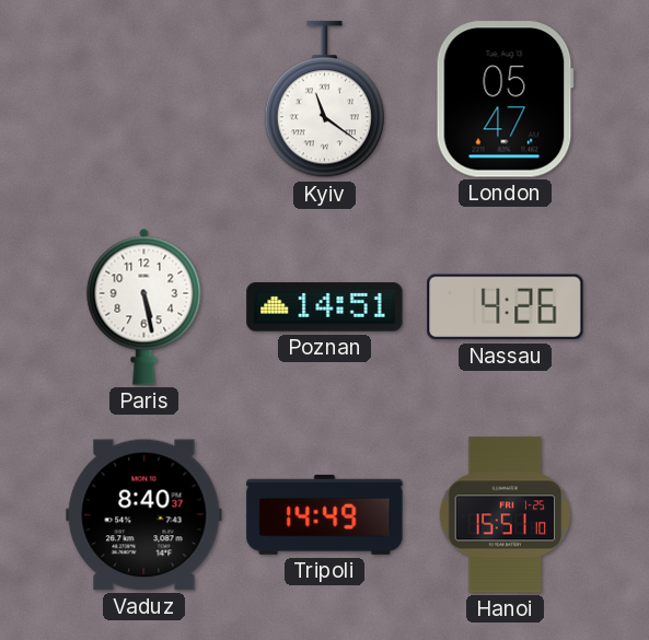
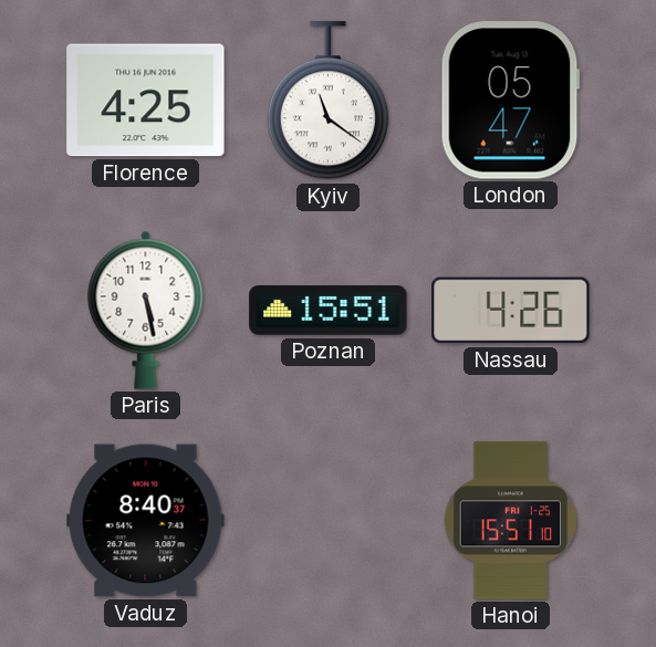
Florence: none -> 4:25 (146, 101)
Poznan: 14:51 -> 15:51 (329, 311)
Tripoli: 14:49 -> none (325, 514)
